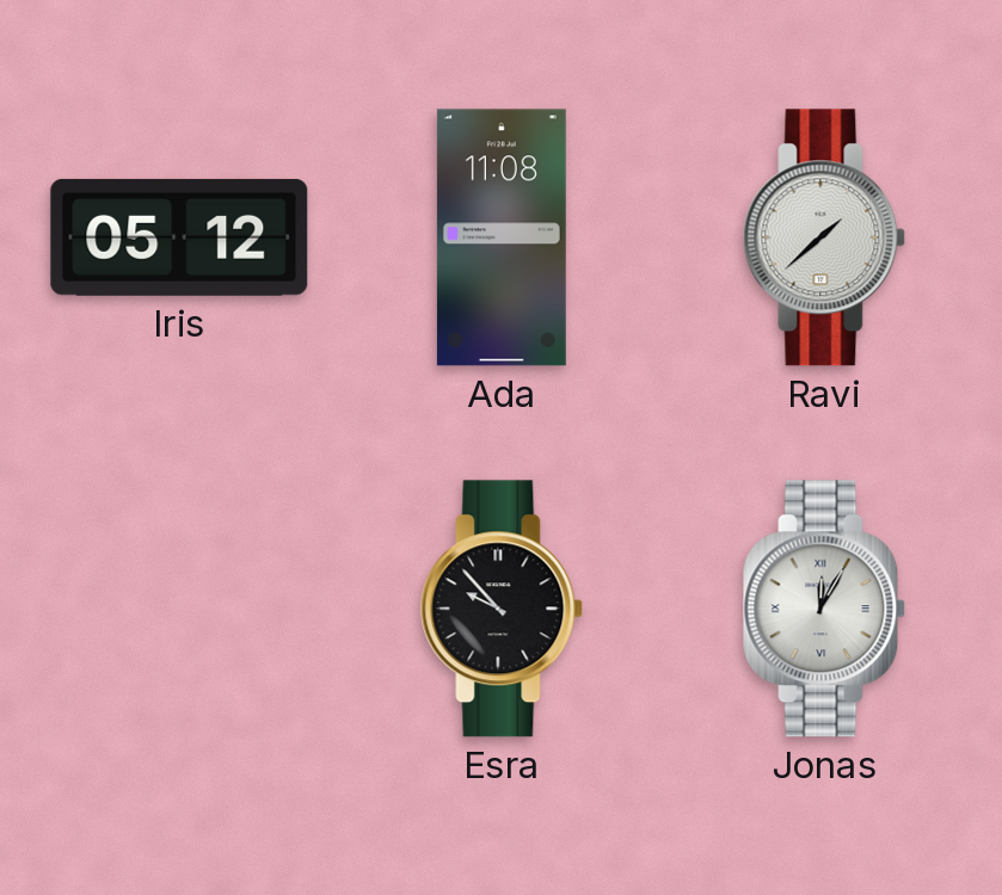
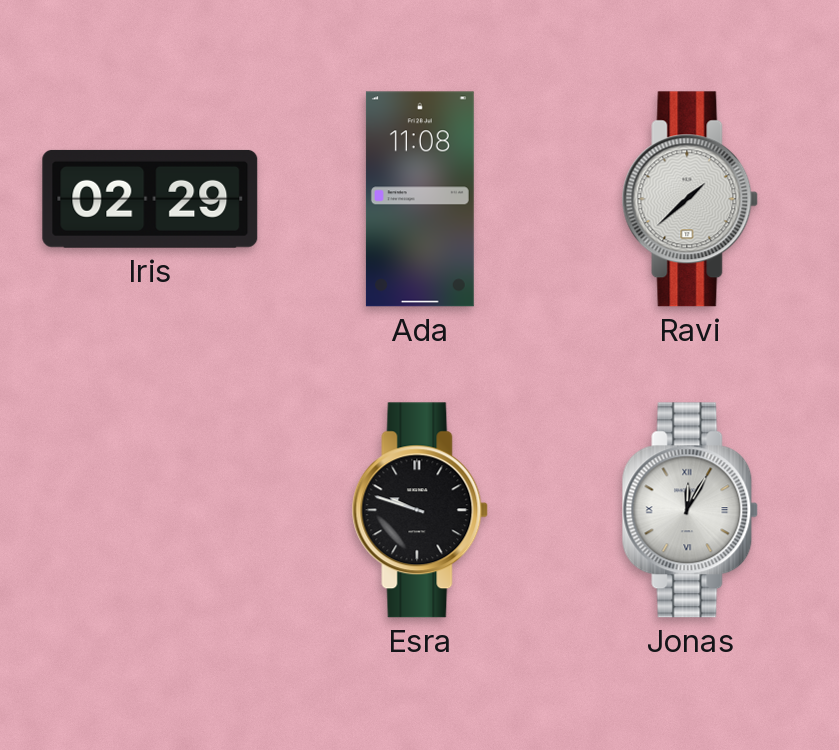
Iris: 05:12 -> 02:29 (150, 199)
Esra: 9:53 -> 9:48 (420, 510)
